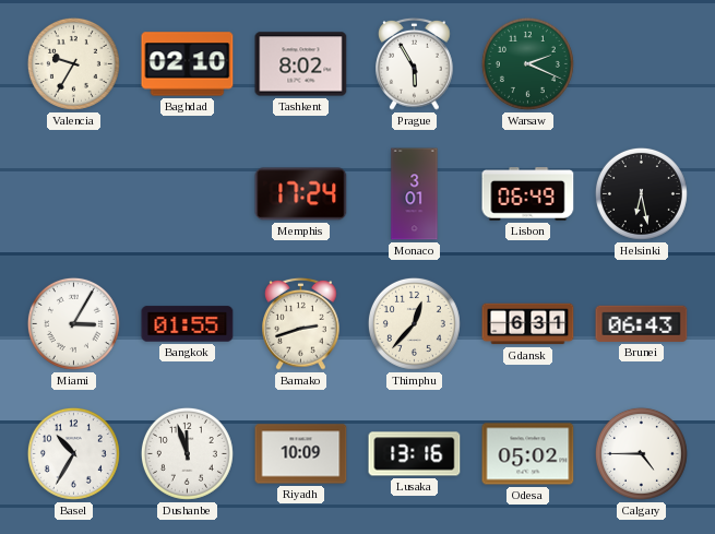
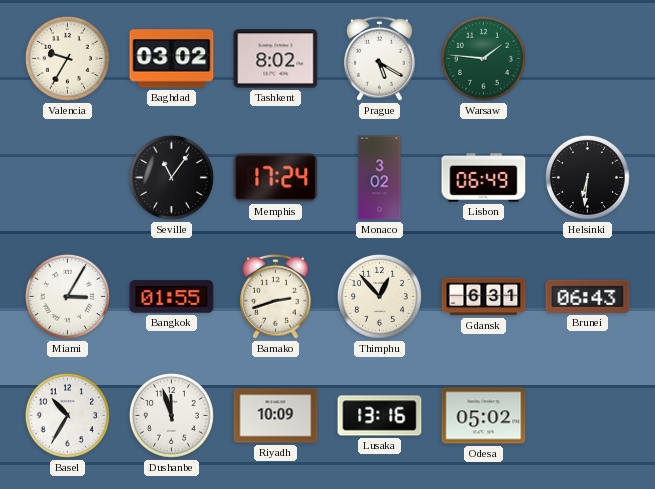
Baghdad: 02:10 -> 03:02 (172, 59)
Prague: 5:55 -> 5:20 (380, 58)
Warsaw: 2:19 -> 1:46 (483, 58)
Seville: none -> 11:06 (171, 177)
Monaco: 3:01 -> 3:02 (380, 178)
Helsinki: 6:28 -> 6:31 (587, 177)
Thimphu: 12:37 -> 12:53 (379, 296)
Calgary: 4:45 -> none (641, 453)
